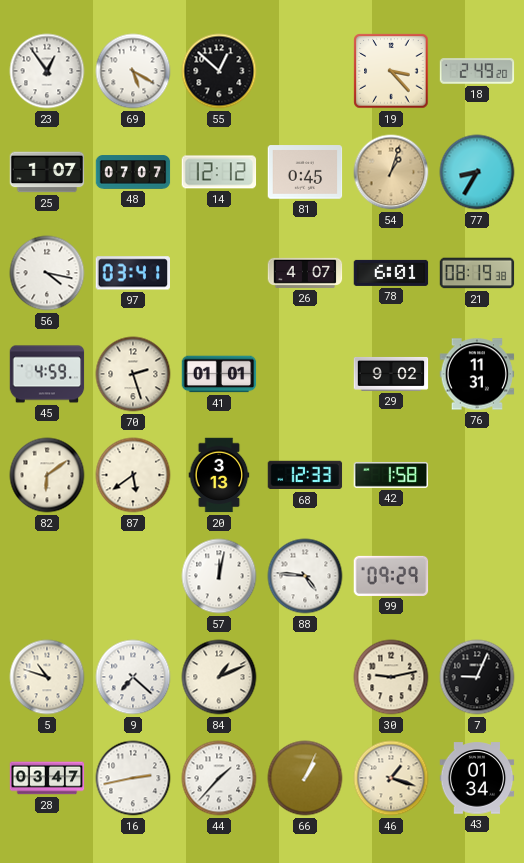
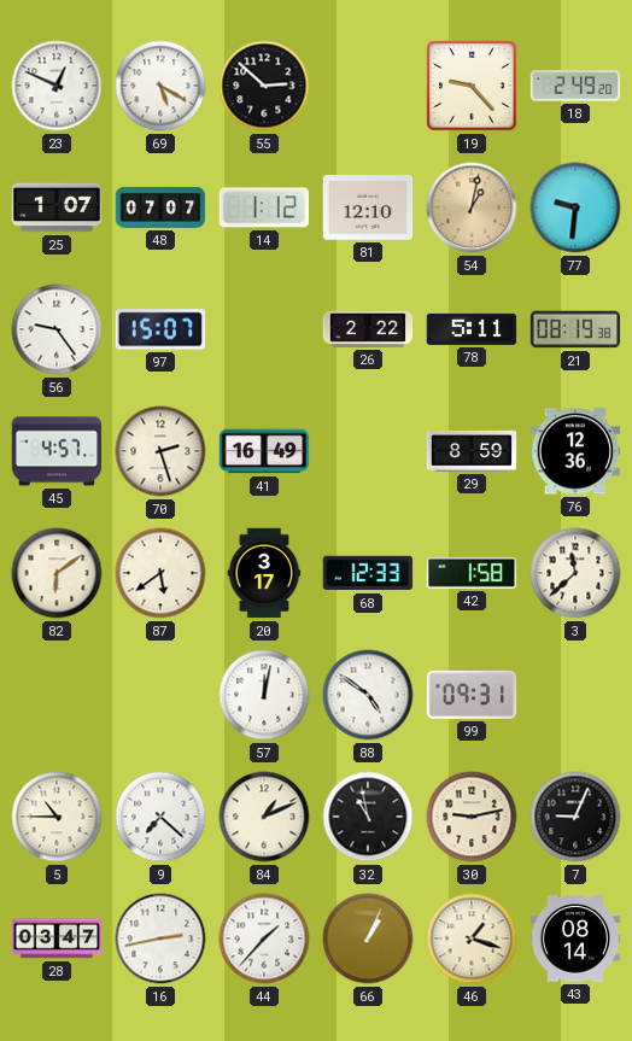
23: 12:54 -> 12:49 (57, 86)
55: 12:52 -> 2:52 (264, 86)
19: 3:23 -> 9:23 (472, 86)
14: 12:12 -> 1:12 (264, 207)
81: 0:45 -> 12:10 (368, 207)
54: 1:03 -> 1:02 (472, 207)
77: 8:35 -> 9:31 (575, 207)
56: 4:17 -> 9:24 (57, 329)
97: 03:41 -> 15:07 (160, 329)
26: 4:07 -> 2:22 (368, 329)
78: 6:01 -> 5:11 (472, 329)
45: 4:59 -> 4:57 (57, 451)
41: 01:01 -> 16:49 (264, 451)
29: 9:02 -> 8:59 (472, 451)
76: 11:31 -> 12:36 (575, 451)
20: 3:13 -> 3:17 (264, 573)
3: none -> 11:38 (575, 573)
88: 4:46 -> 4:51 (368, 695)
99: 09:29 -> 09:31 (472, 695)
5: 10:48 -> 10:45 (57, 817)
32: none -> 10:58 (368, 817)
43: 01:34 -> 08:14 (575, 938)
